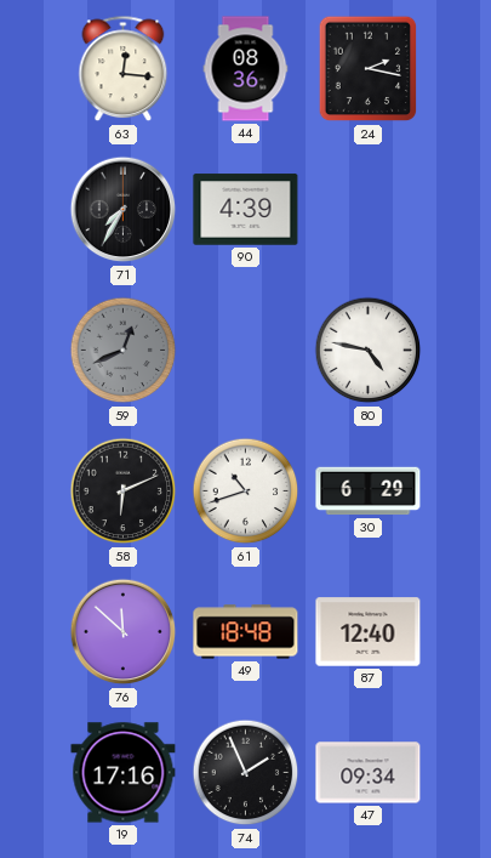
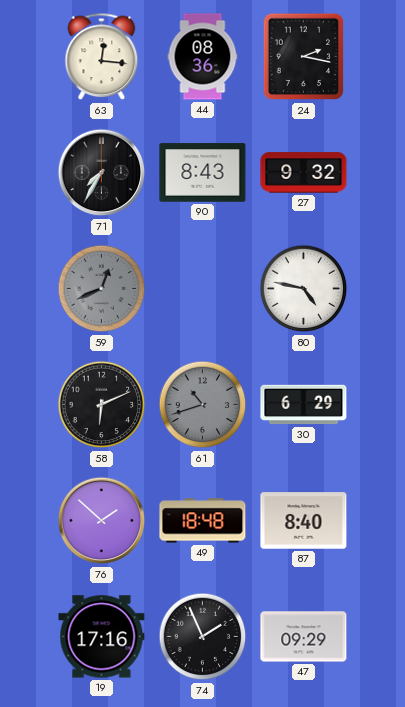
90: 4:39 -> 8:43 (203, 173)
27: none -> 9:32 (304, 173)
61 dial: white -> grey (203, 405)
76: 11:52 -> 1:52 (102, 521)
87: 12:40 -> 8:40 (304, 521)
47: 09:34 -> 09:29 (304, 637)
